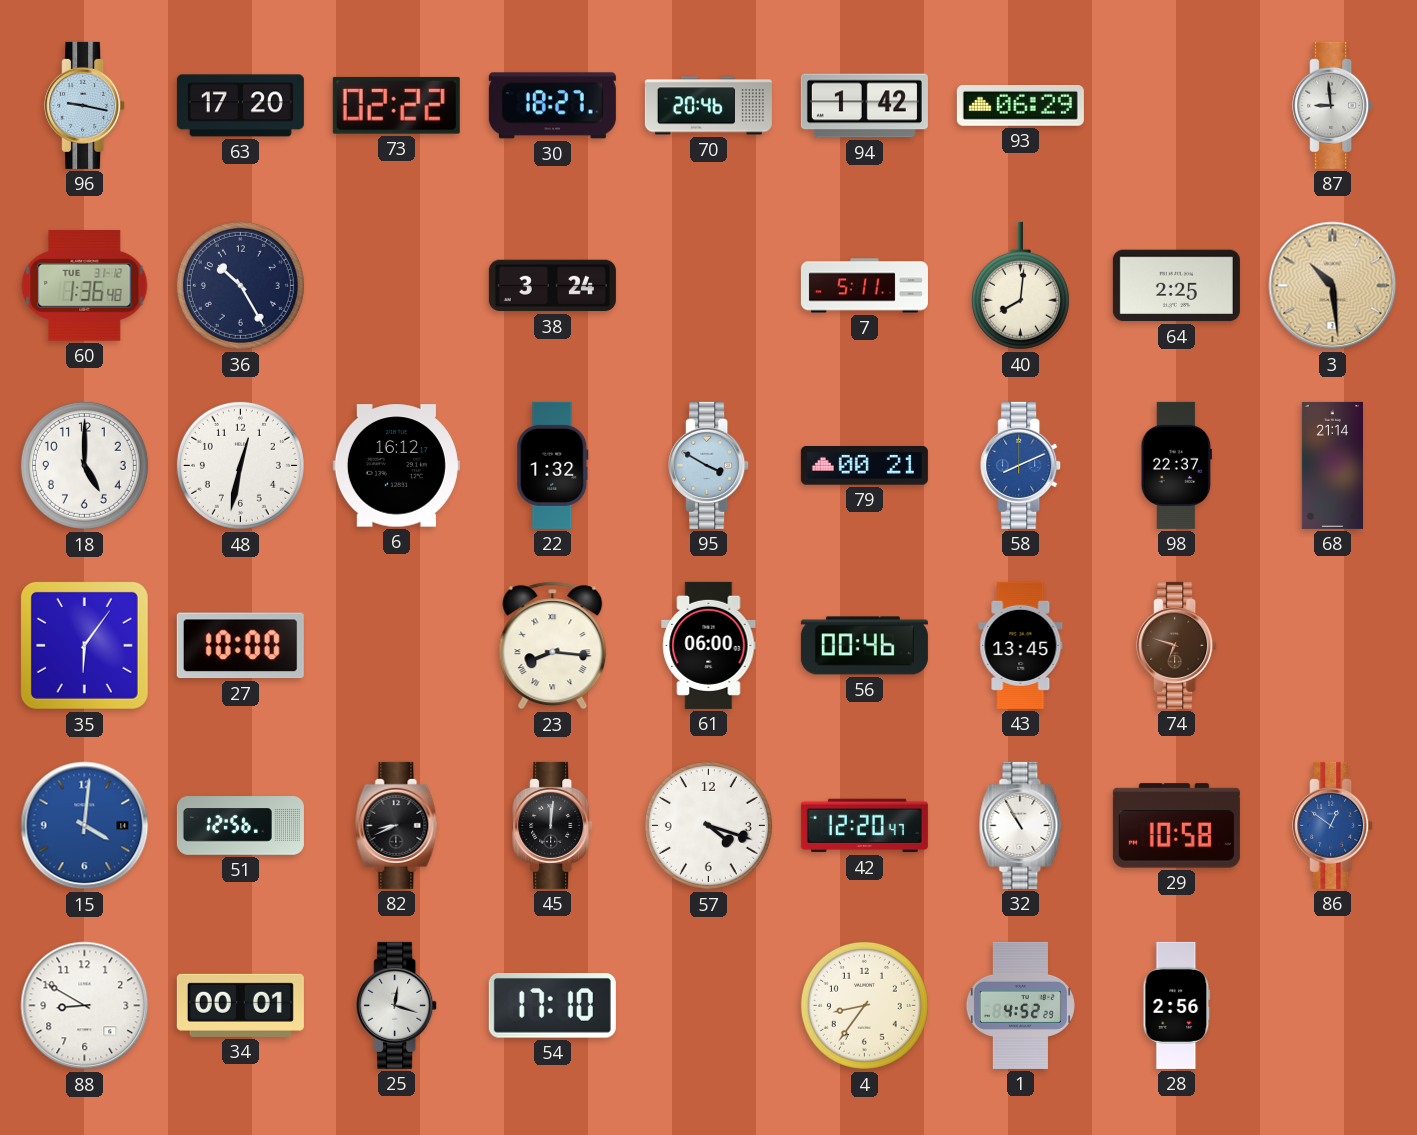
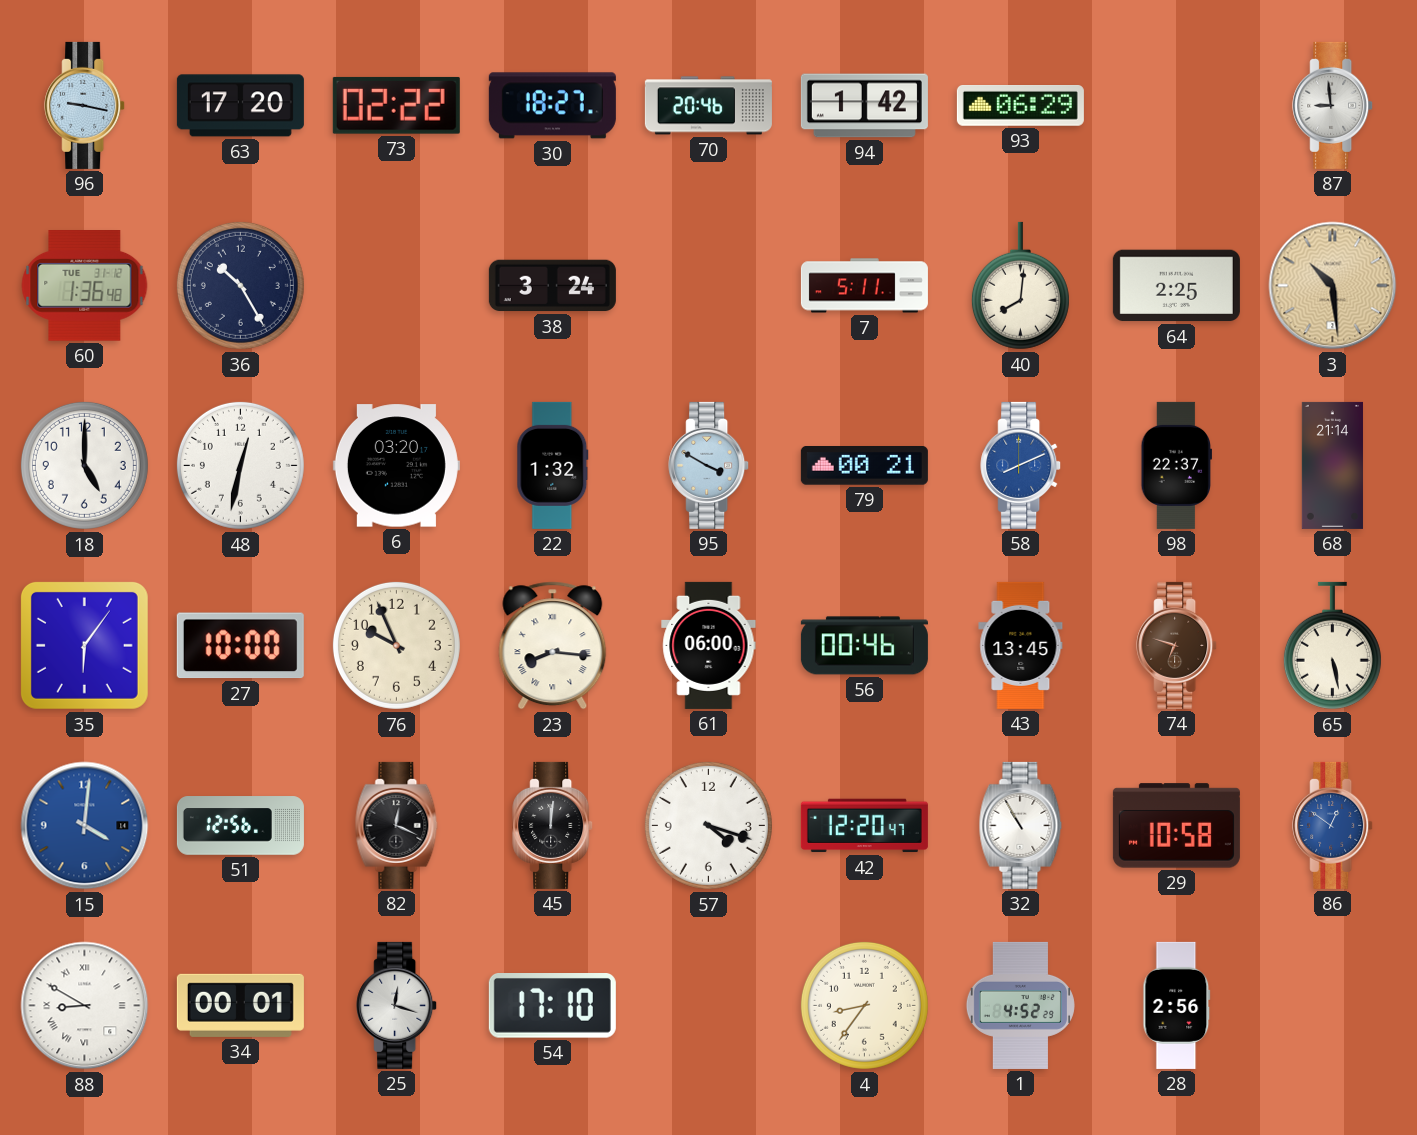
6: 16:12 -> 03:20 (396, 466)
76: none -> 9:56 (396, 645)
65: none -> 5:28 (1332, 646)
82: 8:41 -> 12:19 (397, 825)
88 numerals: Arabic -> Roman (85, 1006)
